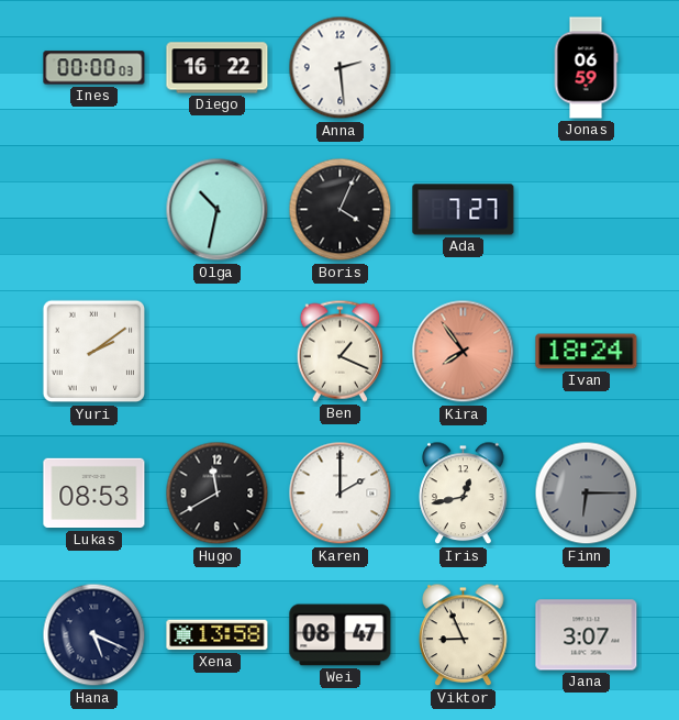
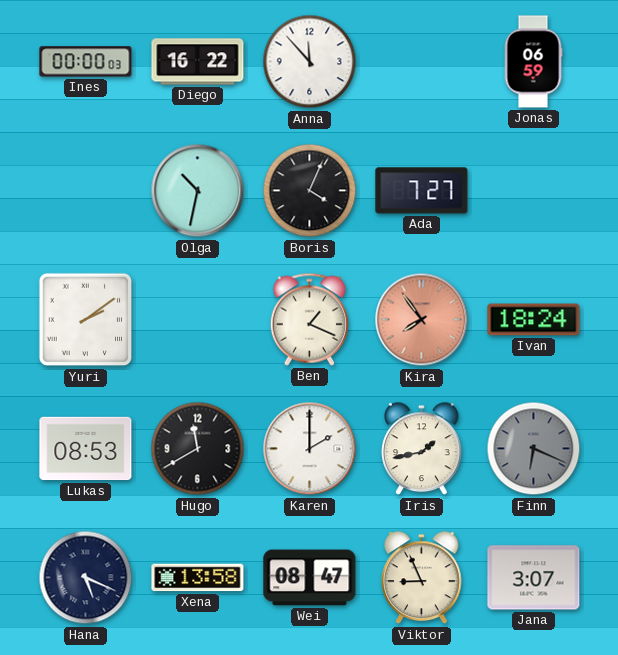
Anna: 2:29 -> 11:53 (310, 62)
Iris: 12:43 -> 1:43 (422, 449)
Finn: 6:15 -> 6:19 (534, 449)
